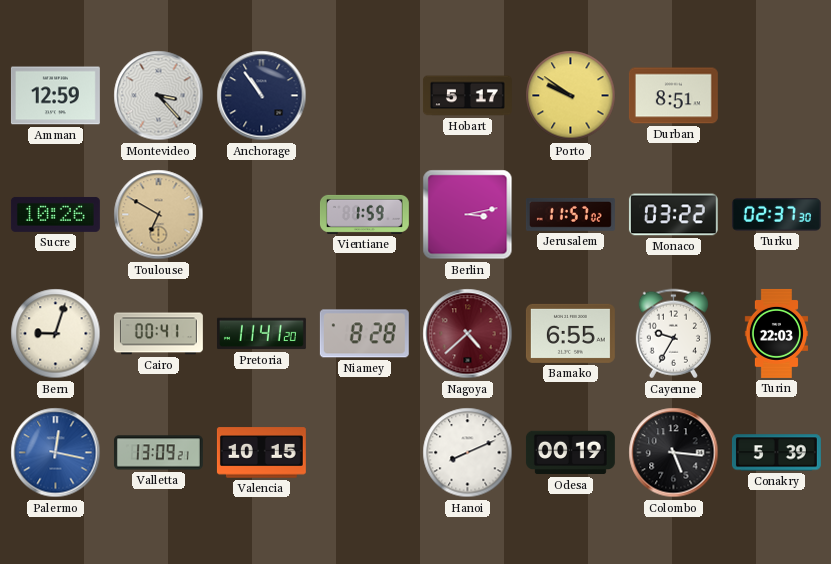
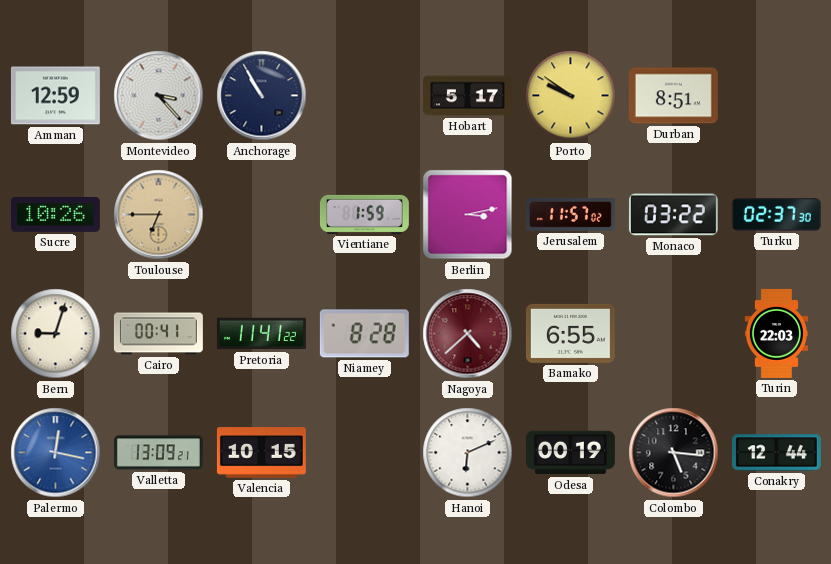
Anchorage: 10:54 -> 10:55 (262, 96)
Toulouse: 6:50 -> 6:45 (159, 215)
Pretoria: 11:41:20 -> 11:41:22 (261, 334)
Cayenne: 9:35 -> none (673, 334)
Hanoi: 8:11 -> 6:11 (468, 453)
Conakry: 5:39 -> 12:44 (776, 453)
